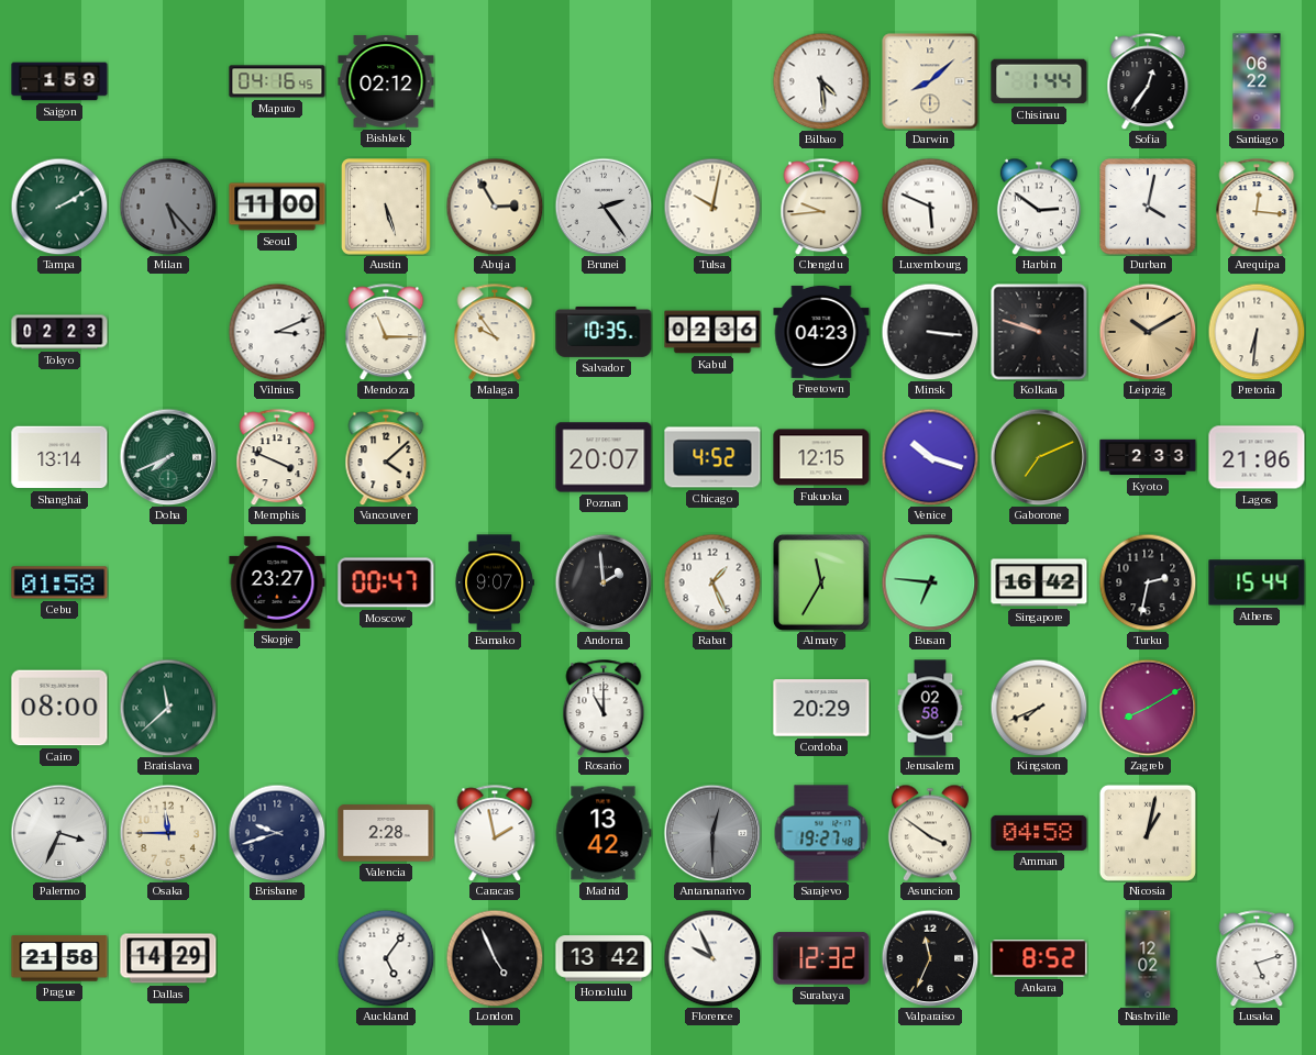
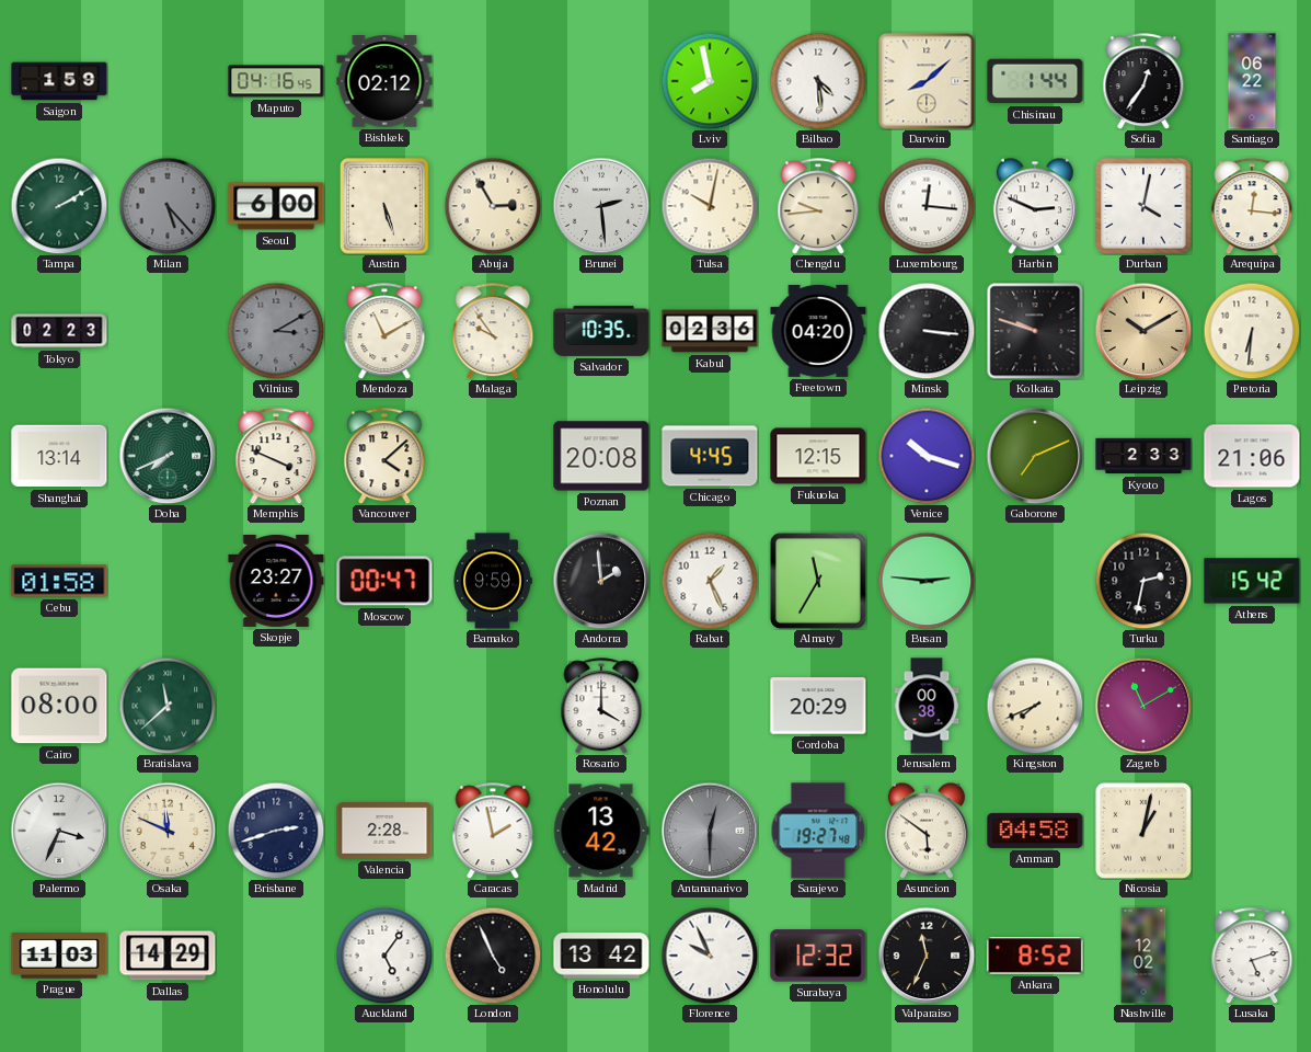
Lviv: none -> 7:58 (710, 81)
Seoul: 11:00 -> 6:00 (276, 206)
Brunei: 2:24 -> 2:29 (601, 206)
Luxembourg: 5:49 -> 12:16 (927, 206)
Harbin: 2:51 -> 2:49 (1035, 206)
Vilnius: 3:11 -> 3:10 (276, 331)
Vilnius dial: white -> grey (276, 331)
Mendoza: 11:15 -> 11:10 (384, 331)
Freetown: 04:23 -> 04:20 (818, 331)
Poznan: 20:07 -> 20:08 (601, 456)
Chicago: 4:52 -> 4:45 (710, 456)
Bamako: 9:07 -> 9:59 (493, 581)
Busan: 6:46 -> 2:46 (927, 581)
Singapore: 16:42 -> none (1039, 582)
Athens: 15:44 -> 15:42 (1252, 581)
Rosario: 11:00 -> 4:00 (601, 706)
Jerusalem: 02:58 -> 00:38 (927, 706)
Zagreb: 8:10 -> 11:10 (1143, 706)
Osaka: 11:45 -> 11:49 (168, 831)
Brisbane: 9:42 -> 2:42 (276, 831)
Asuncion: 3:51 -> 5:51 (927, 831)
Prague: 21:58 -> 11:03 (59, 956)
